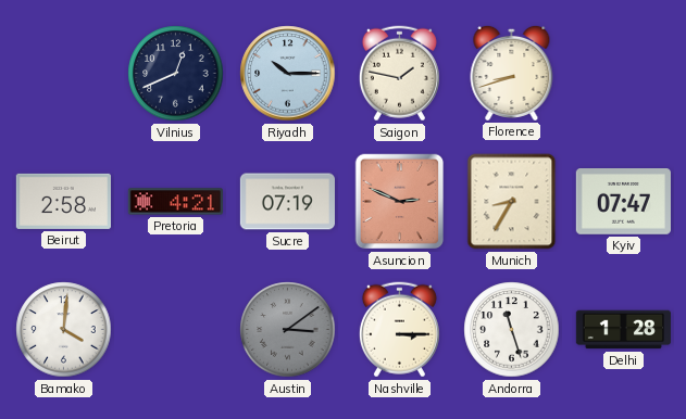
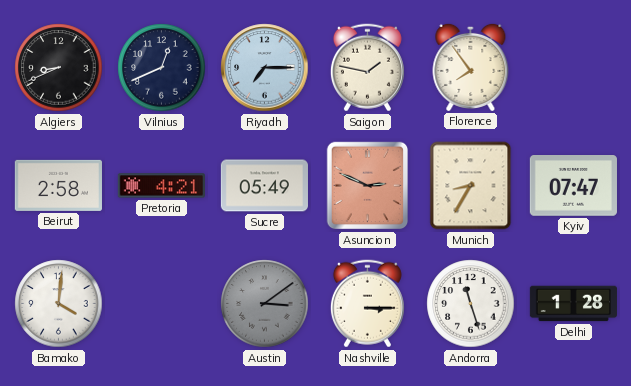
Algiers: none -> 8:41 (59, 68)
Riyadh: 10:15 -> 7:15 (265, 68)
Florence: 8:42 -> 7:54 (471, 67)
Sucre: 07:19 -> 05:49 (264, 186)
